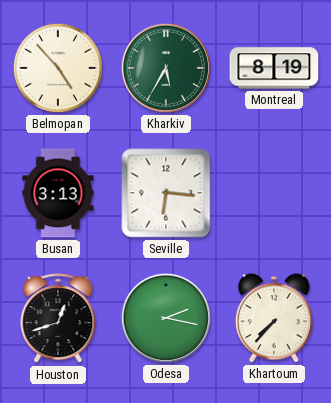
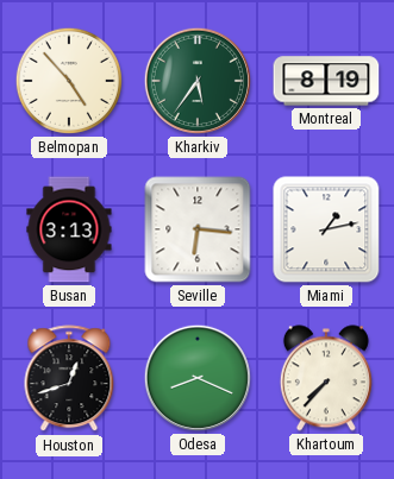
Kharkiv: 5:35 -> 5:36 (198, 81)
Miami: none -> 1:13 (326, 229)
Odesa: 2:17 -> 8:19 (198, 378)
